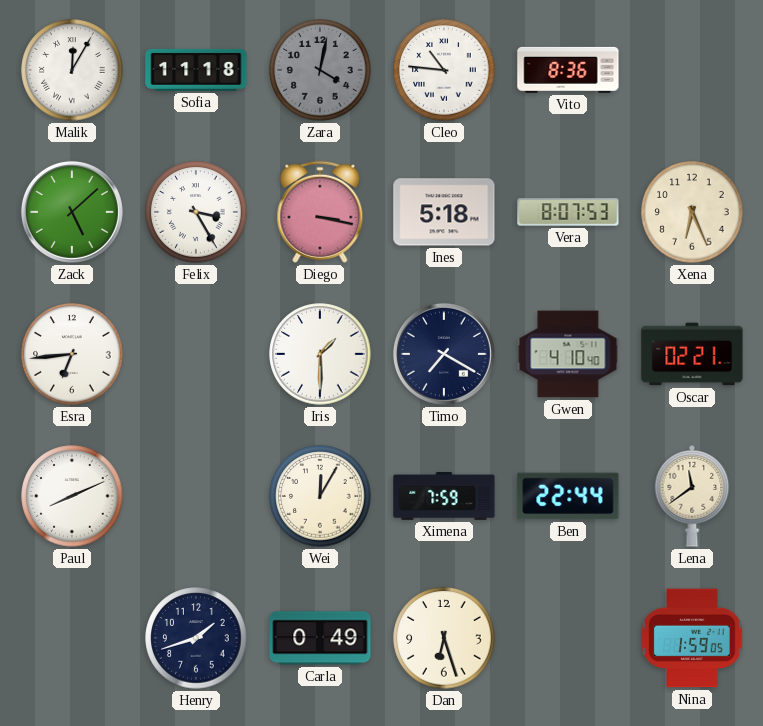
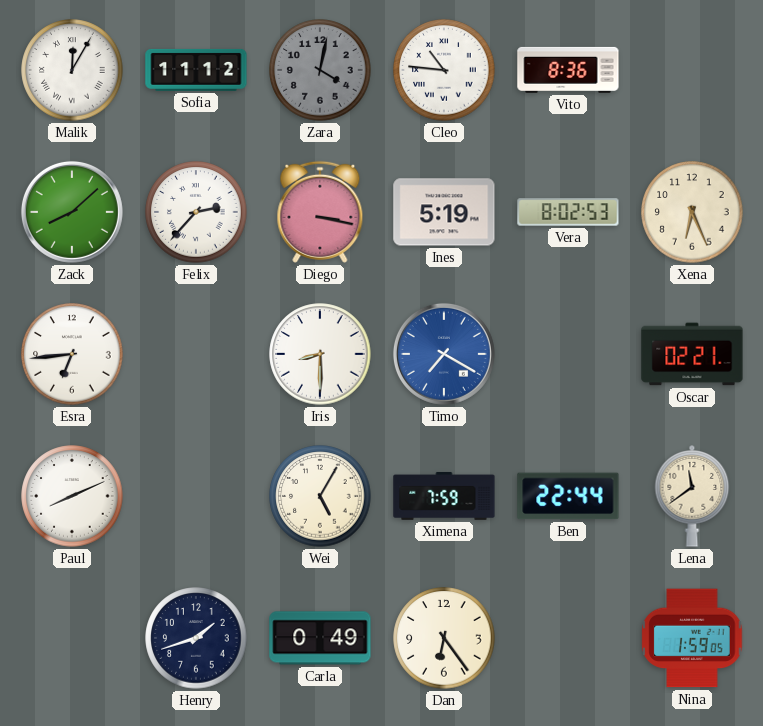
Sofia: 11:18 -> 11:12 (196, 70)
Zack: 5:08 -> 8:08 (72, 212)
Felix: 3:25 -> 2:37 (196, 212)
Ines: 5:18 -> 5:19 (444, 212)
Vera: 8:07 -> 8:02 (568, 212)
Iris: 1:30 -> 8:30 (320, 354)
Timo dial: navy -> blue (444, 354)
Gwen: 4:10 -> none (568, 354)
Wei: 12:05 -> 5:05 (320, 496)
Dan: 6:27 -> 6:24 (444, 638)
